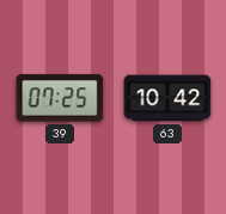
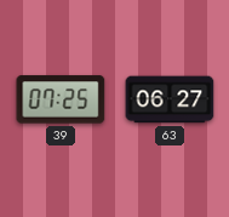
63: 10:42 -> 06:27 (170, 99)
